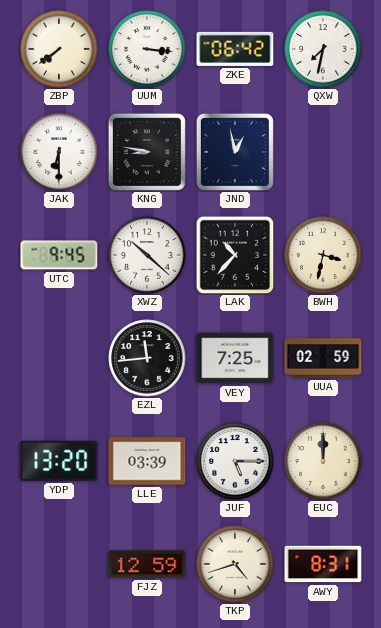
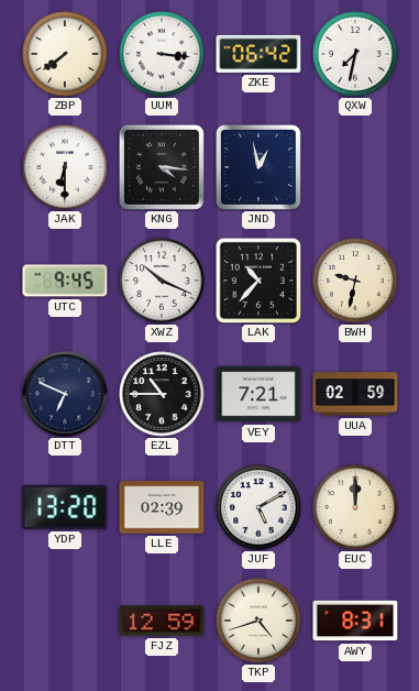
KNG: 8:47 -> 4:16 (162, 167)
XWZ: 10:22 -> 10:19 (162, 281)
BWH: 3:32 -> 9:32 (355, 281)
DTT: none -> 6:49 (65, 394)
EZL: 11:44 -> 10:45 (162, 394)
VEY: 7:25 -> 7:21 (258, 394)
LLE: 03:39 -> 02:39 (162, 507)
JUF: 5:15 -> 5:10 (258, 507)
